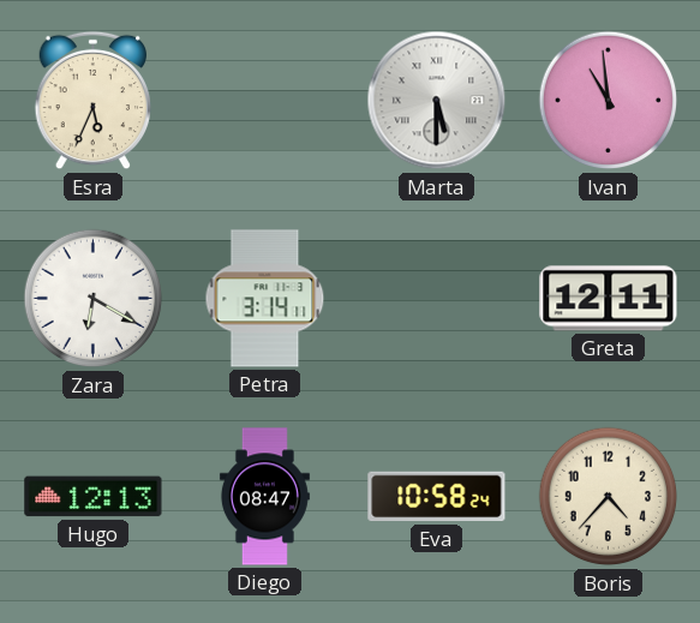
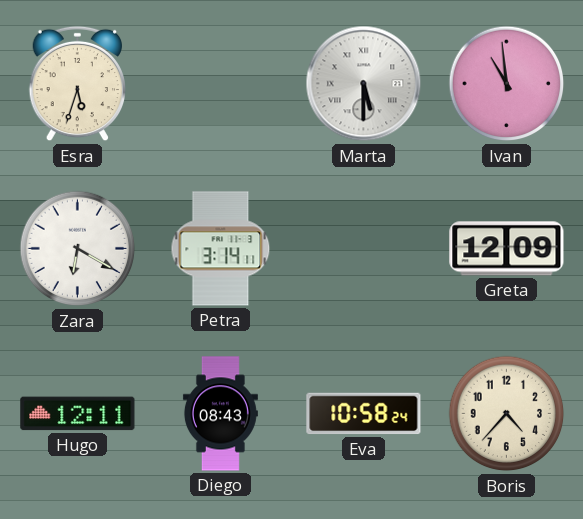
Esra: 5:34 -> 5:33 (78, 84)
Greta: 12:11 -> 12:09 (507, 249)
Hugo: 12:13 -> 12:11 (78, 414)
Diego: 08:47 -> 08:43 (220, 414)
